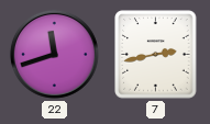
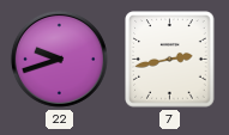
22: 11:42 -> 9:42 (59, 59)
